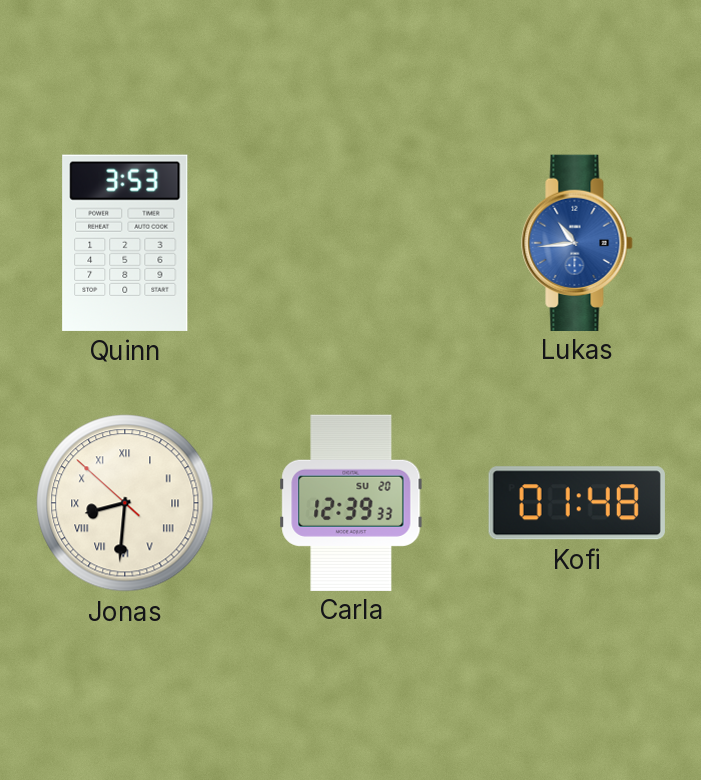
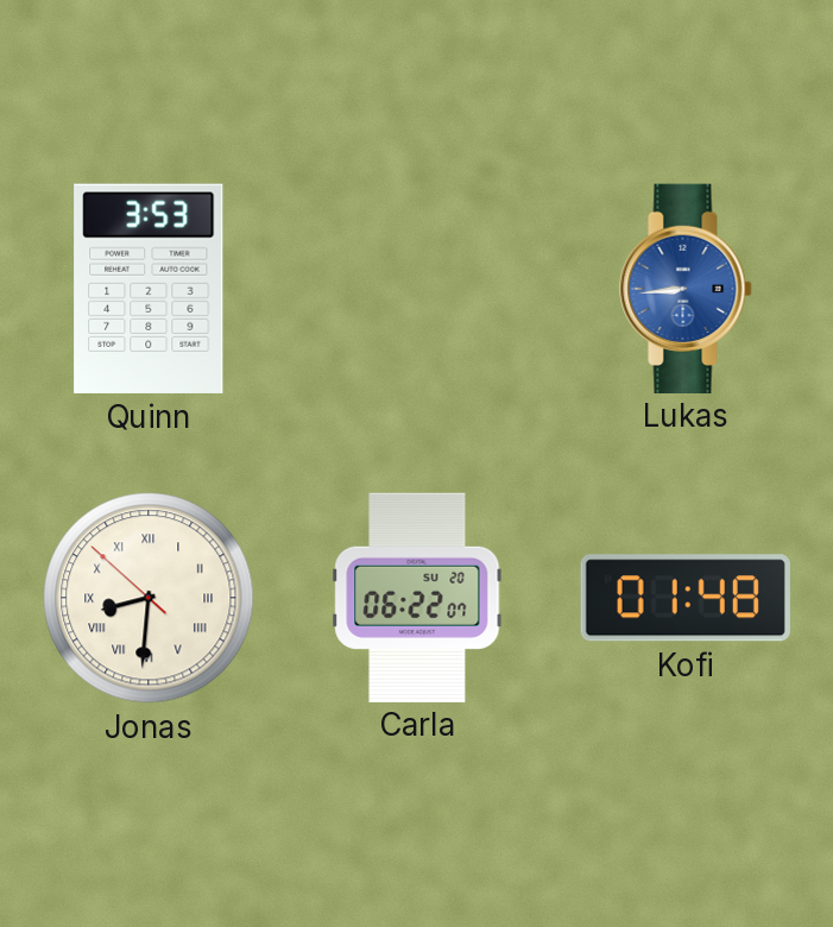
Lukas: 10:44 -> 8:44 (686, 288)
Carla: 12:39 -> 06:22 (417, 597)
